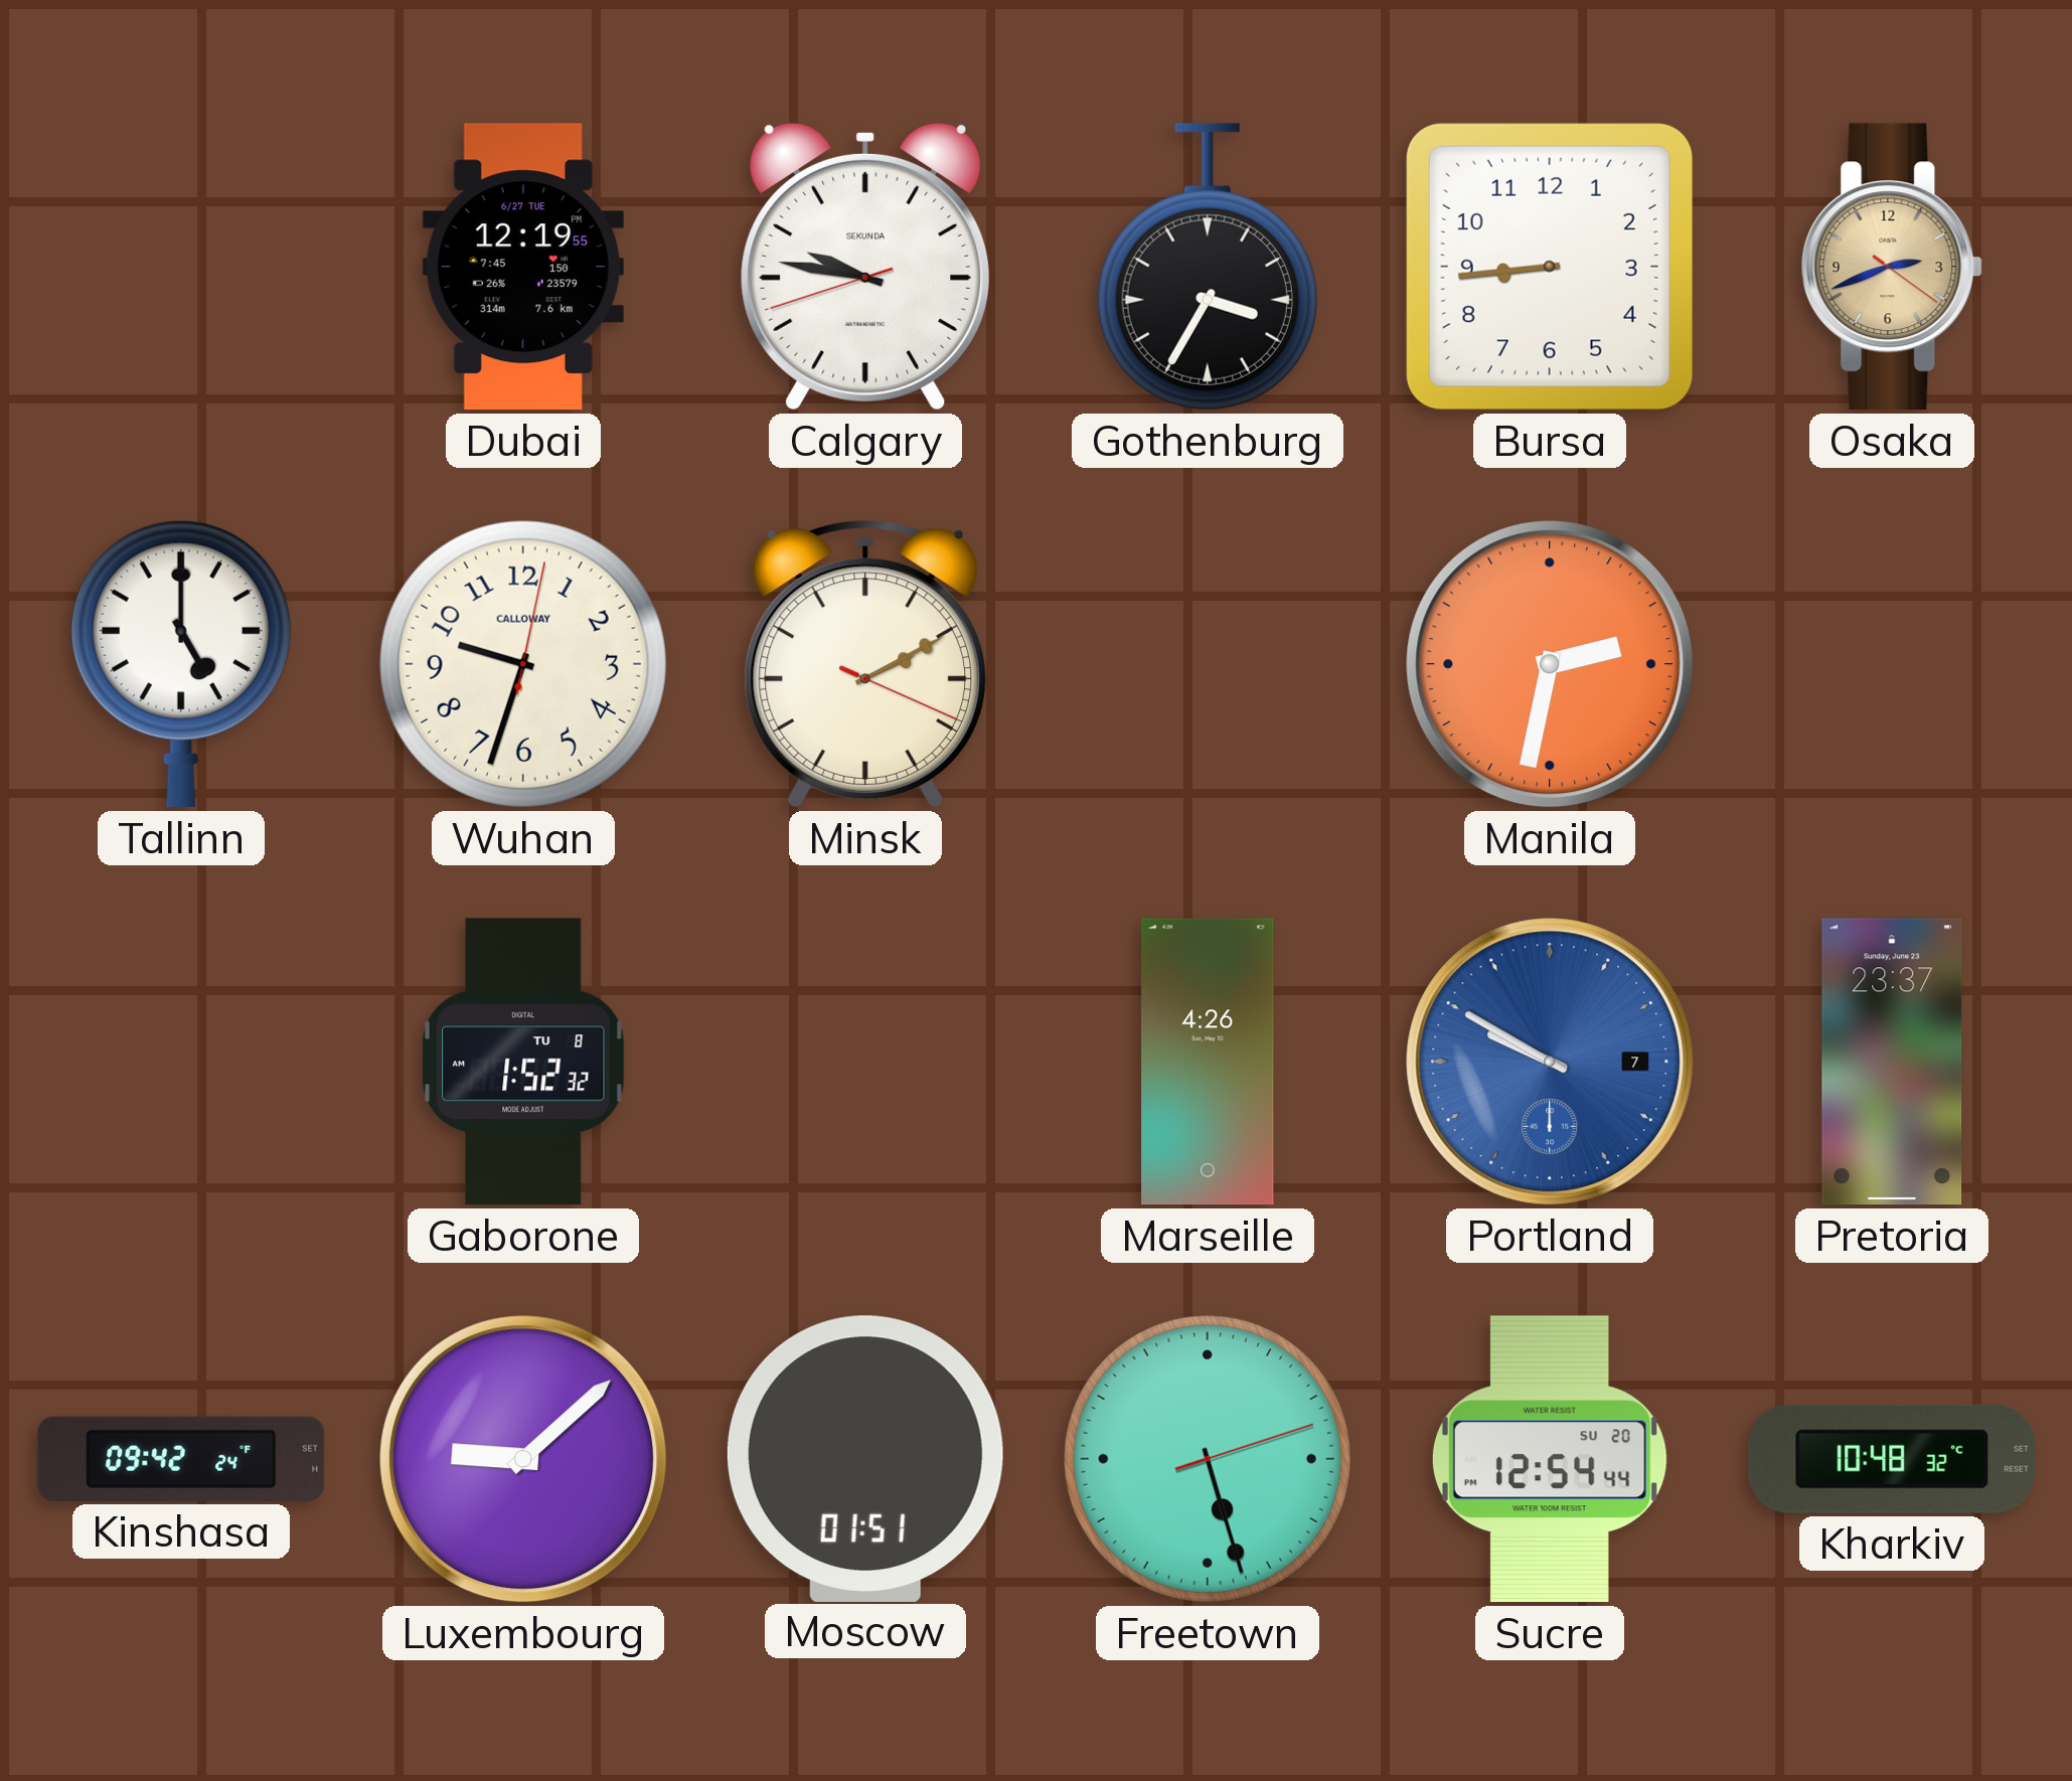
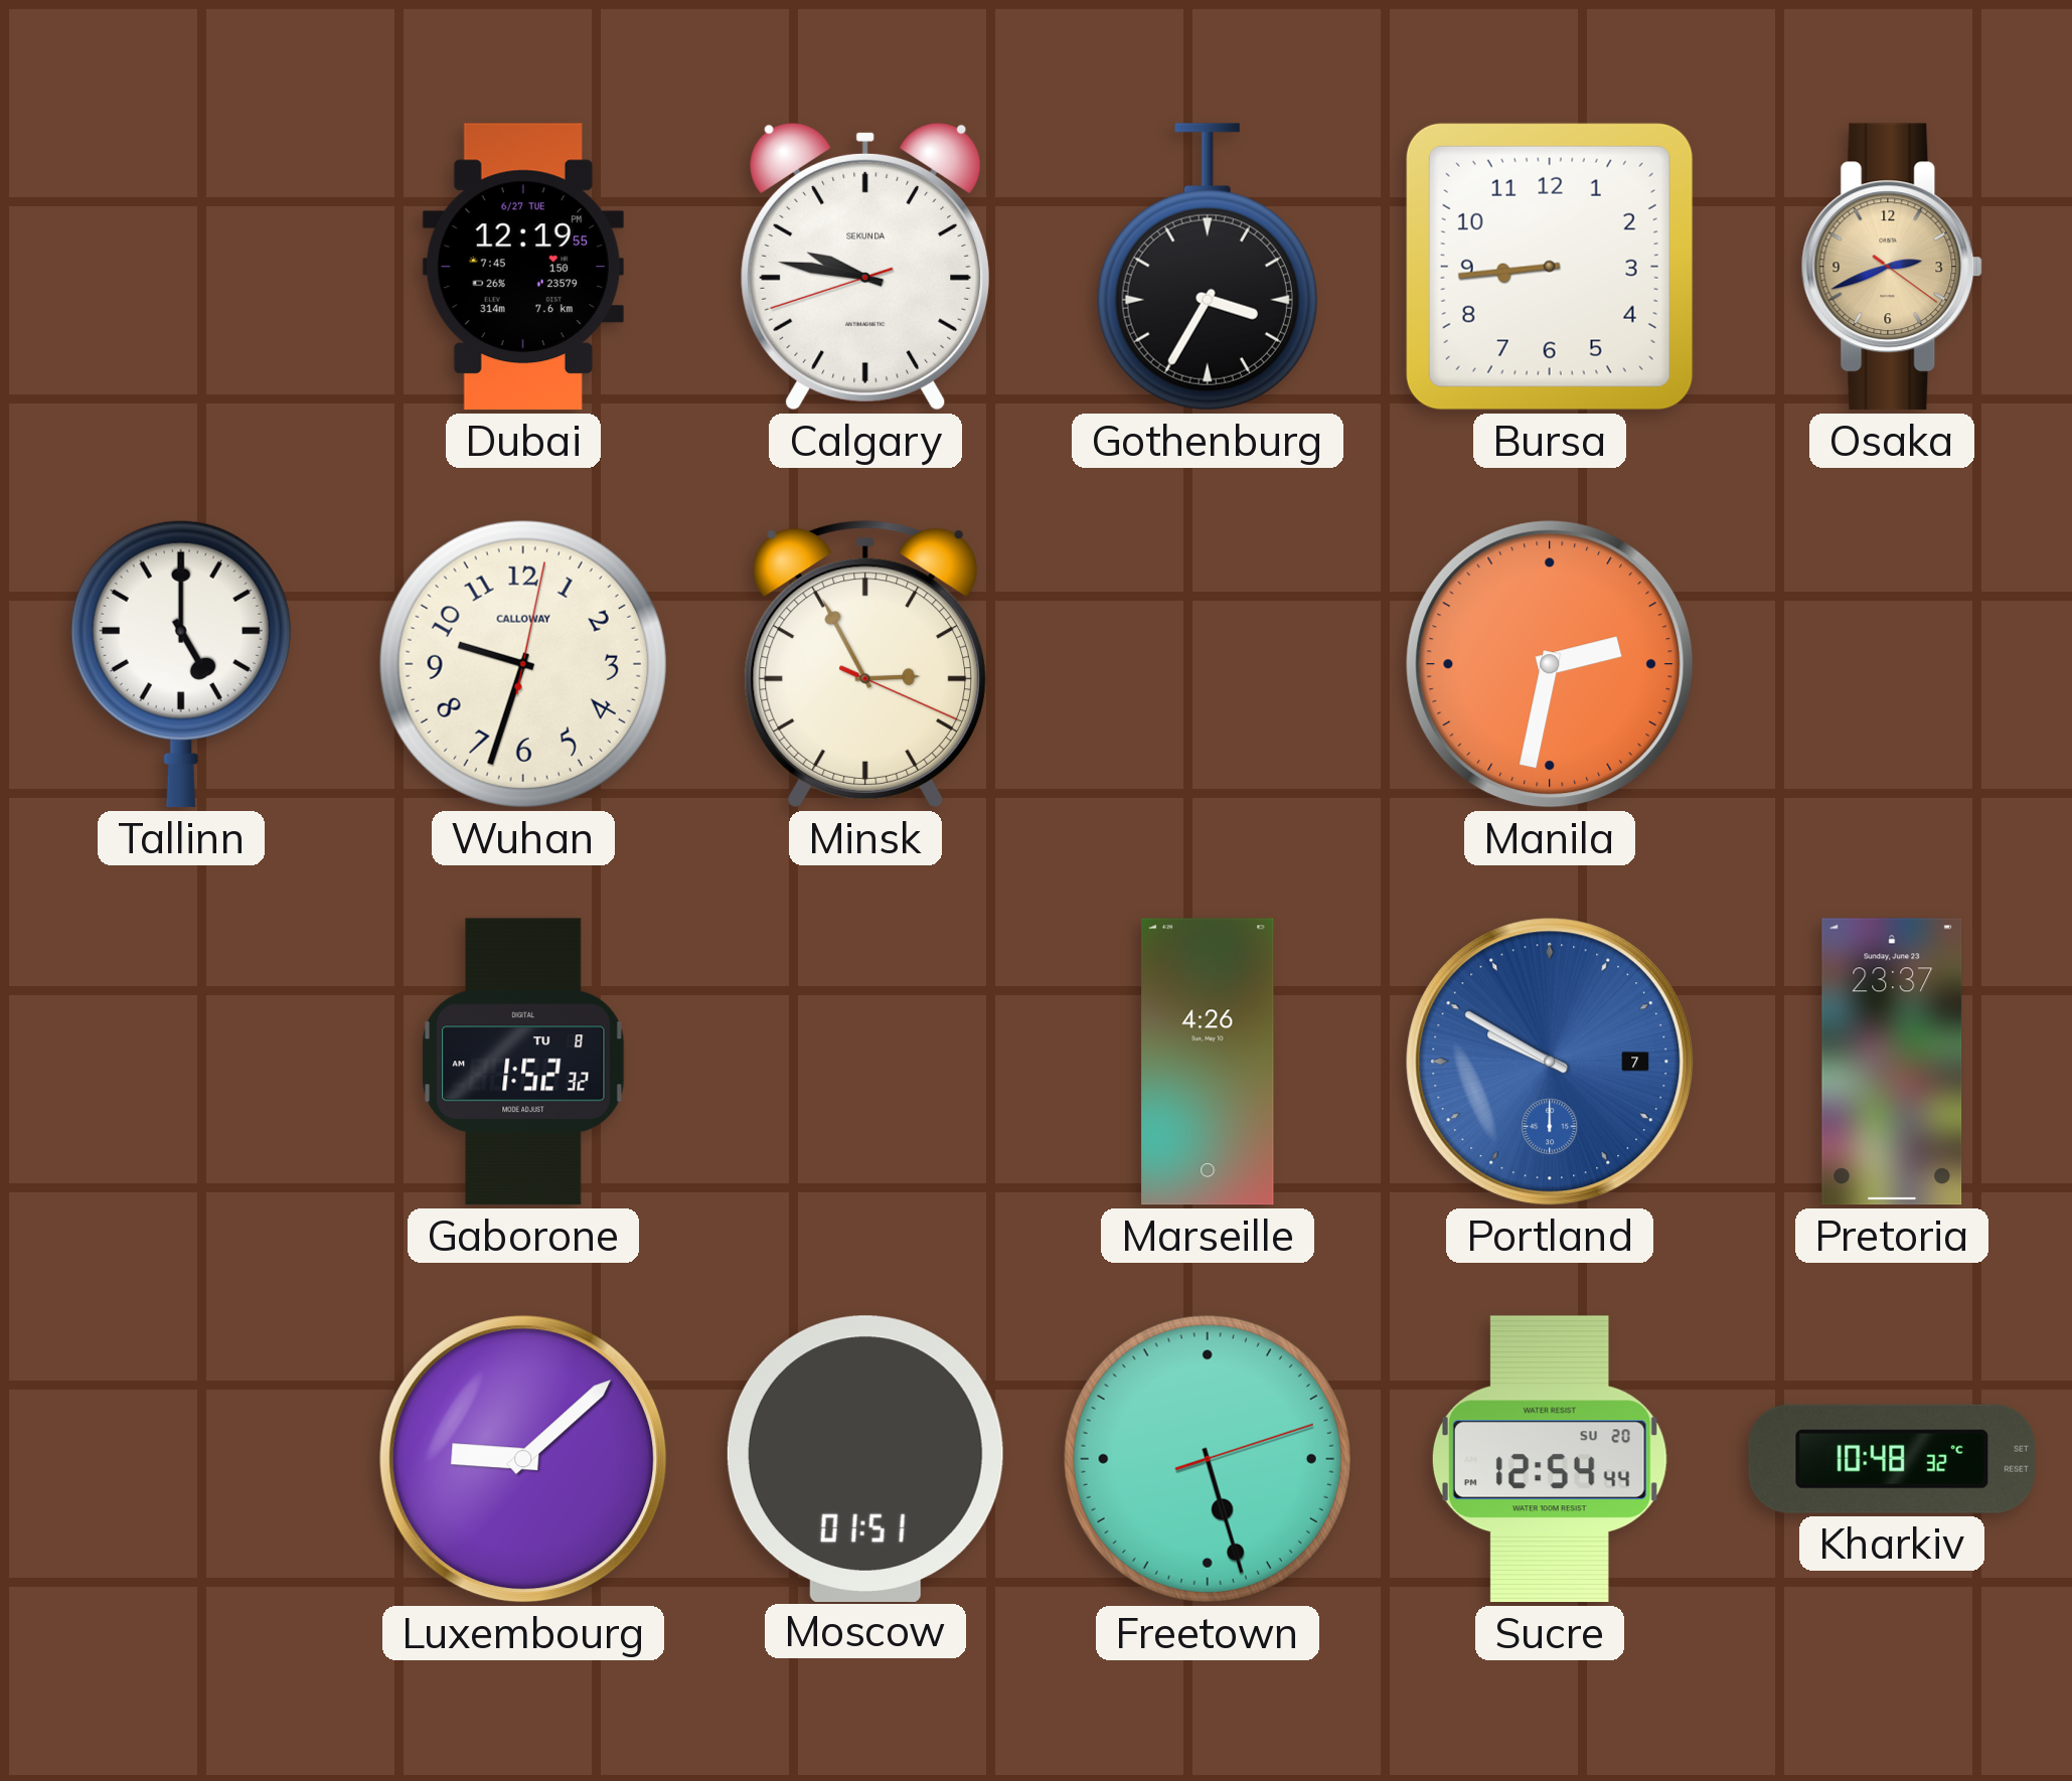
Minsk: 2:10 -> 2:55 (864, 664)
Kinshasa: 09:42 -> none (181, 1459)
